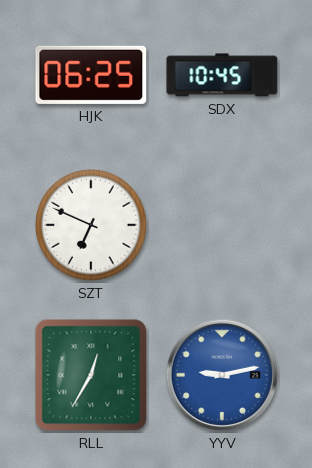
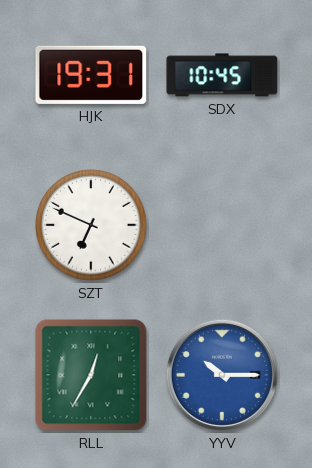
HJK: 06:25 -> 19:31 (91, 75)
YYV: 9:13 -> 10:15 (222, 375)
